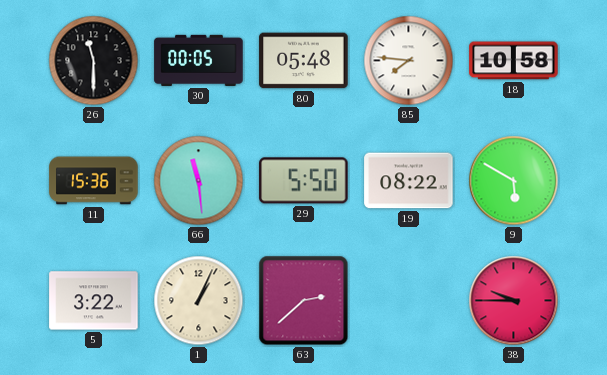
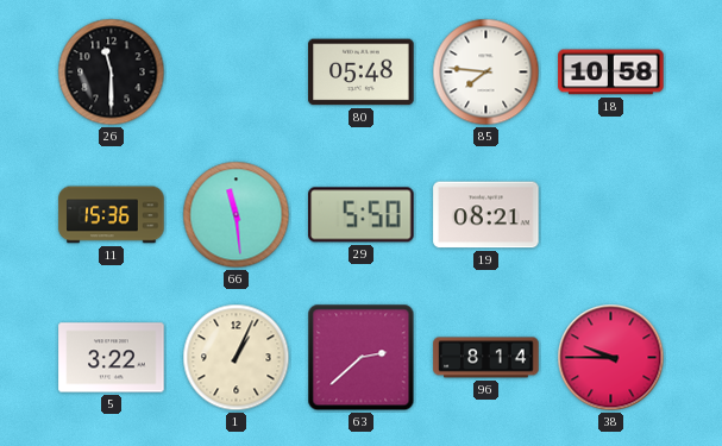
30: 00:05 -> none (199, 60)
19: 08:22 -> 08:21 (486, 215)
9: 5:50 -> none (514, 181)
96: none -> 8:14 (486, 358)
